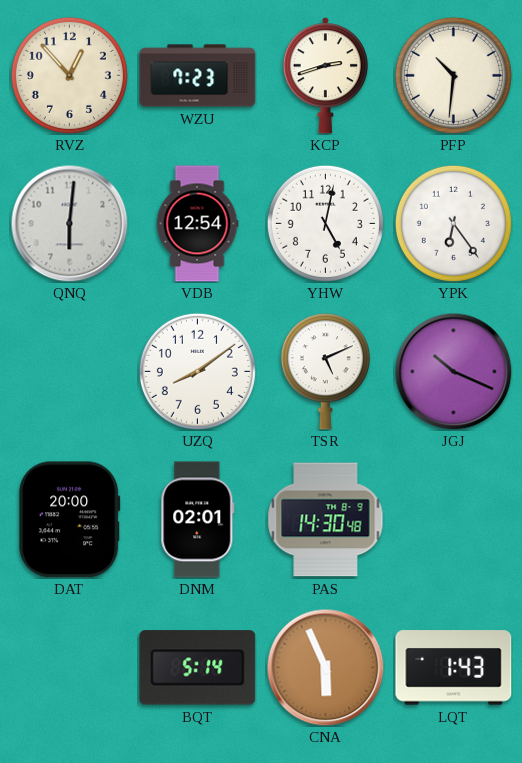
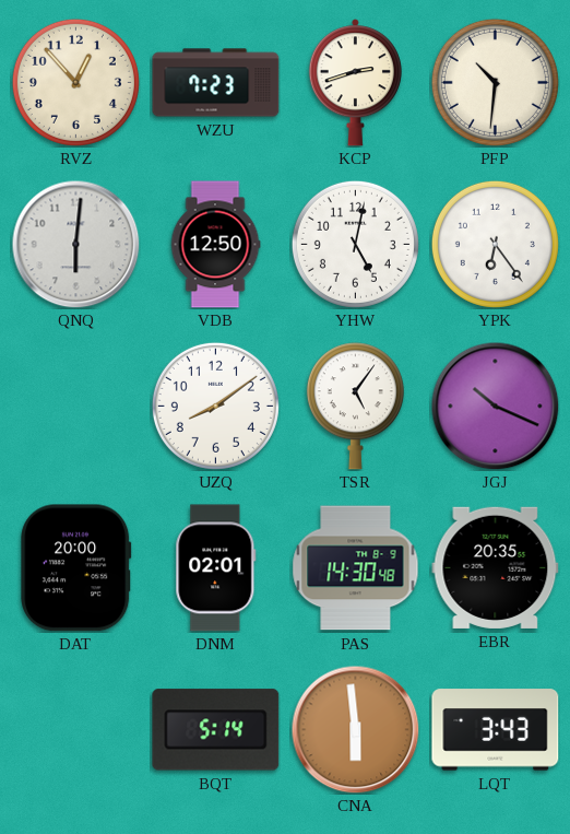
VDB: 12:54 -> 12:50 (215, 245)
TSR: 5:11 -> 5:06 (355, 407)
EBR: none -> 20:35 (496, 567)
CNA: 5:56 -> 5:59 (355, 729)
LQT: 1:43 -> 3:43 (496, 730)
